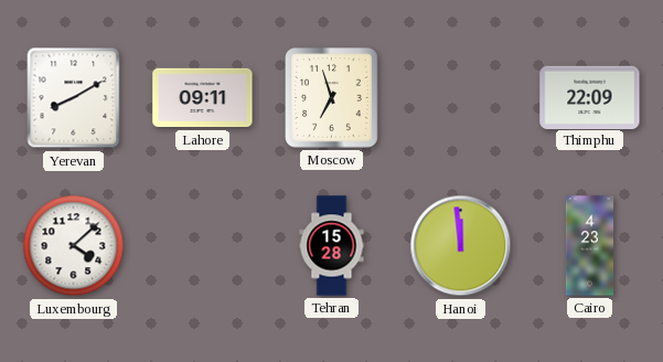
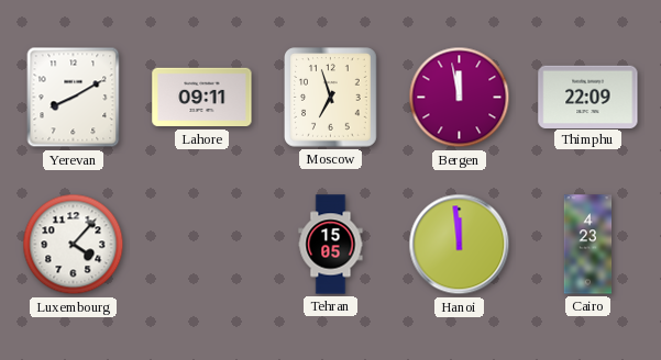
Bergen: none -> 11:58 (460, 98)
Luxembourg: 4:08 -> 4:07 (74, 245)
Tehran: 15:28 -> 15:05 (331, 245)
